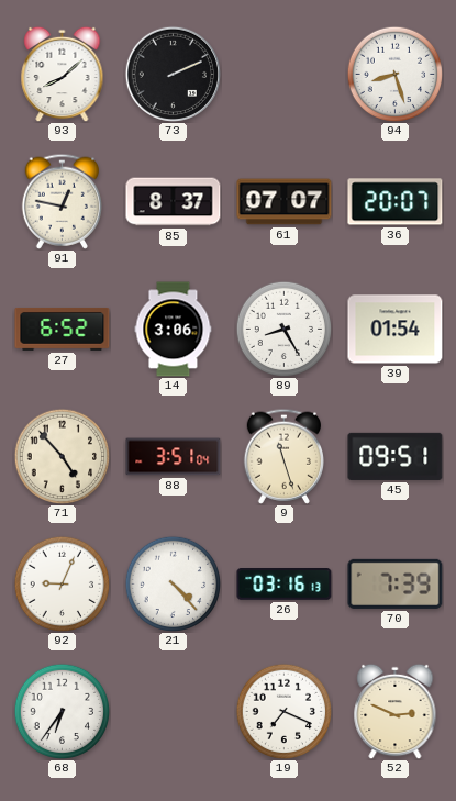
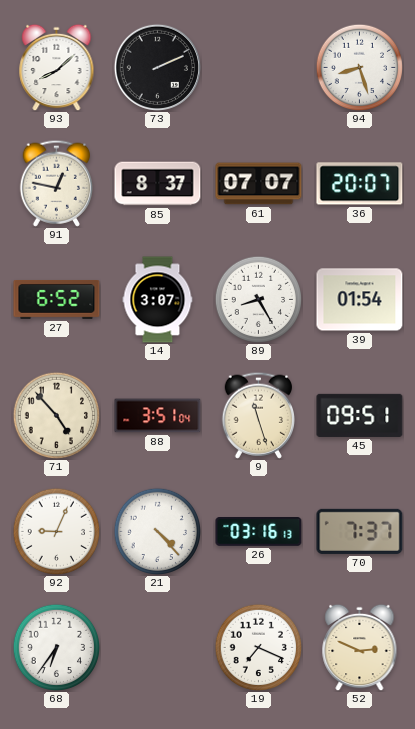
14: 3:06 -> 3:07 (158, 300)
70: 7:39 -> 7:37 (360, 531)
